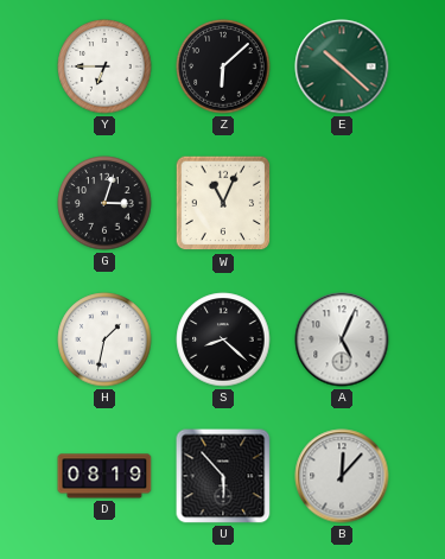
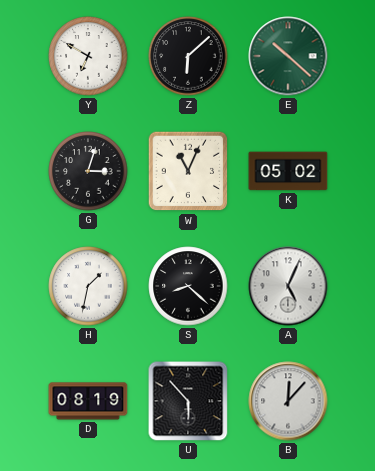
Y: 6:45 -> 6:50 (88, 56)
K: none -> 05:02 (288, 171)
